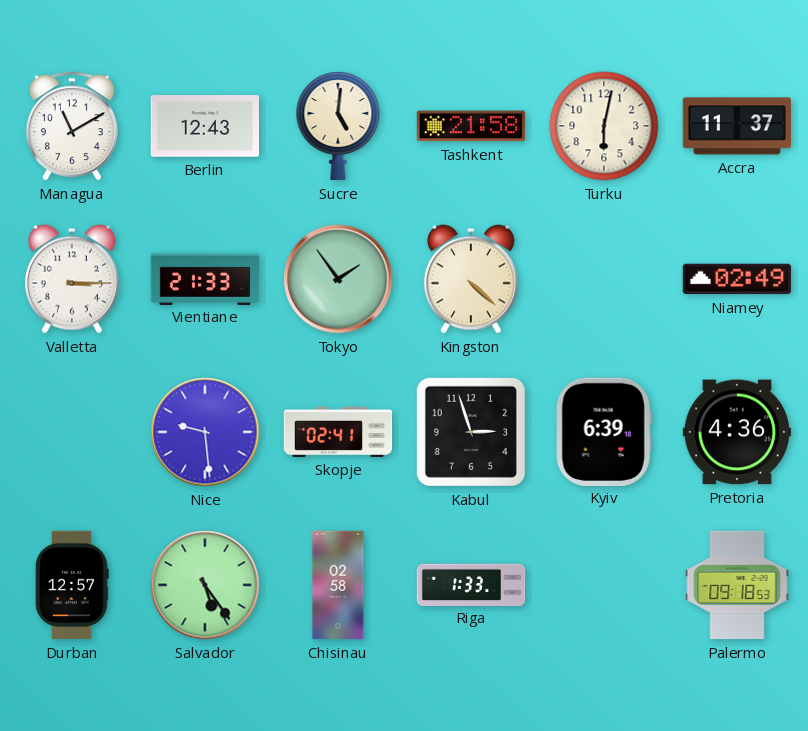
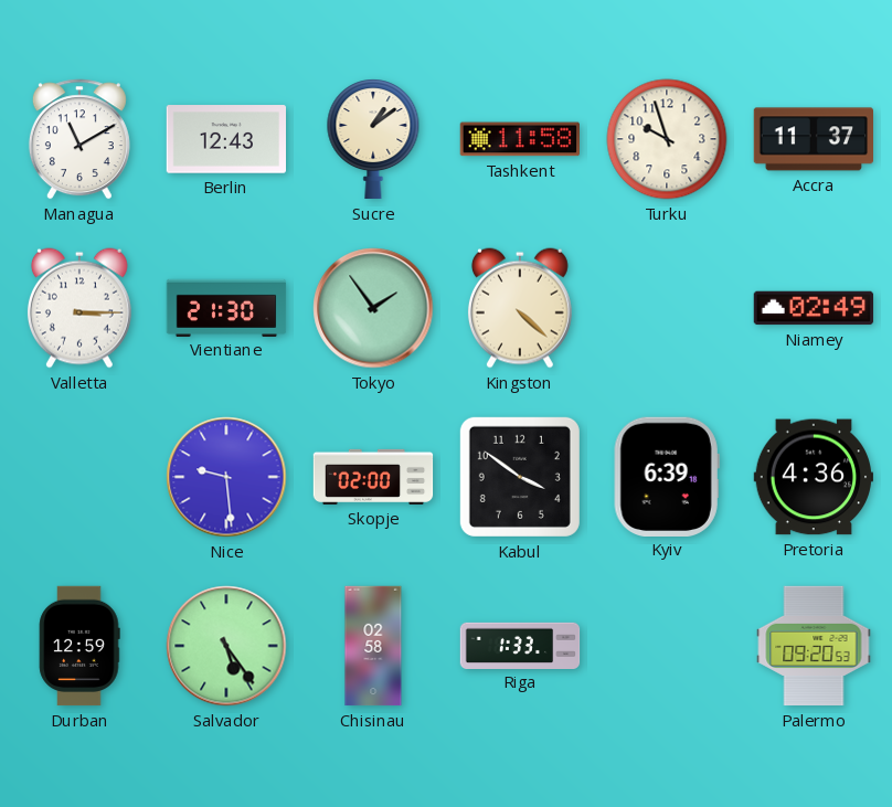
Sucre: 5:01 -> 1:09 (373, 139)
Tashkent: 21:58 -> 11:58 (519, 139)
Turku: 6:02 -> 9:57 (667, 139)
Vientiane: 21:33 -> 21:30 (226, 307)
Skopje: 02:41 -> 02:00 (373, 477)
Kabul: 2:57 -> 3:51 (520, 477)
Durban: 12:57 -> 12:59 (79, 646)
Palermo: 09:18 -> 09:20 (814, 646)
